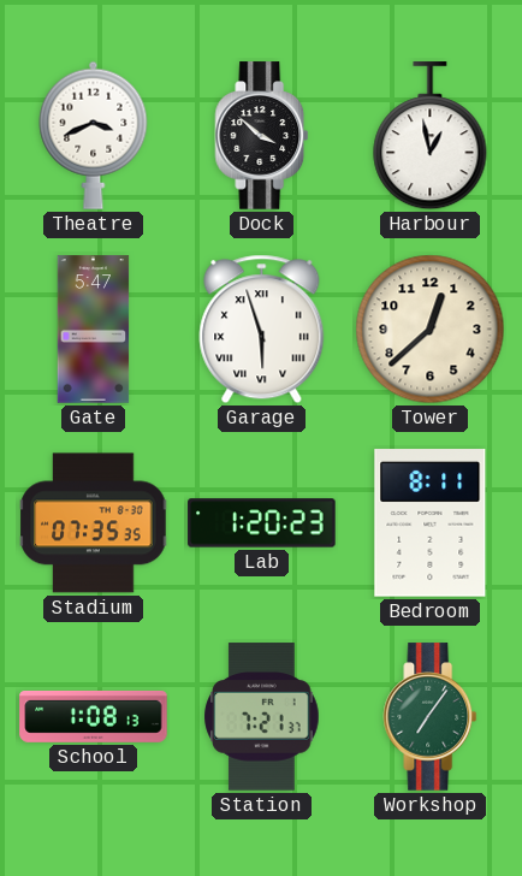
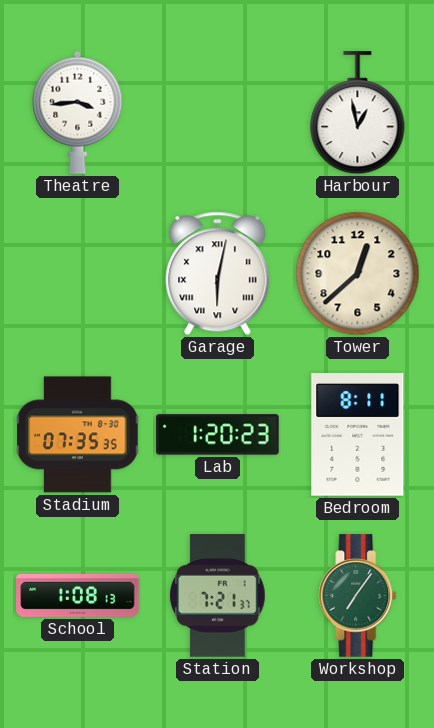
Theatre: 3:41 -> 3:44 (78, 112)
Dock: 3:52 -> none (262, 136)
Gate: 5:47 -> none (94, 330)
Garage: 5:57 -> 6:02 (218, 274)
